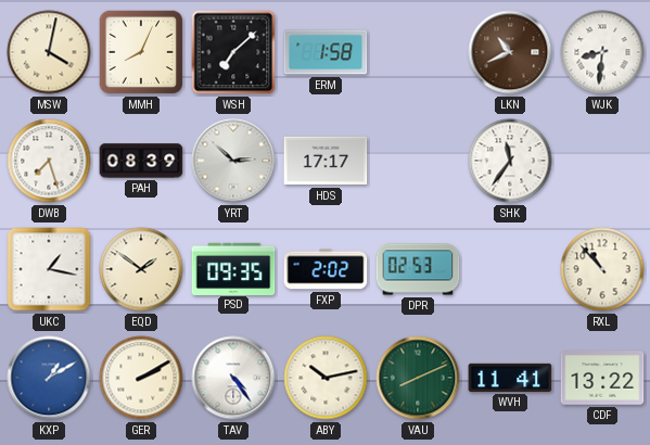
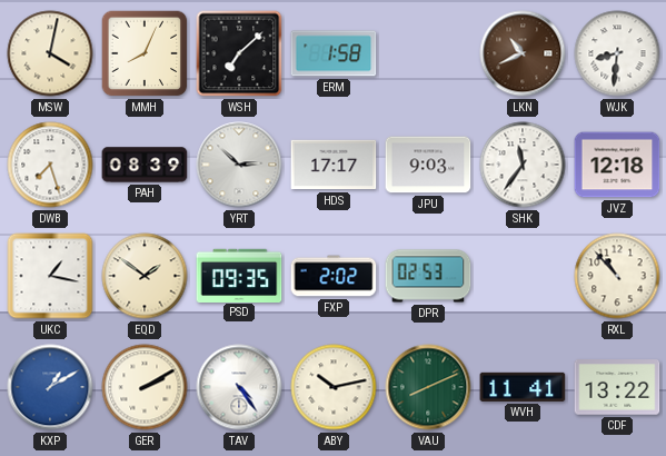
JPU: none -> 9:03 (428, 165)
JVZ: none -> 12:18 (617, 165)
